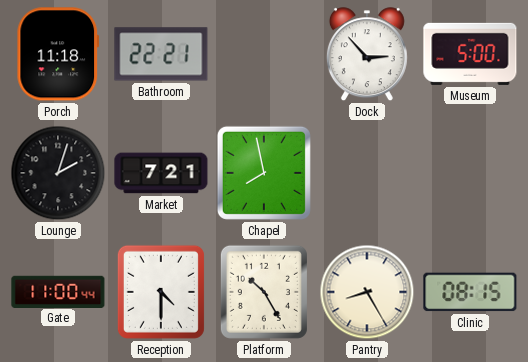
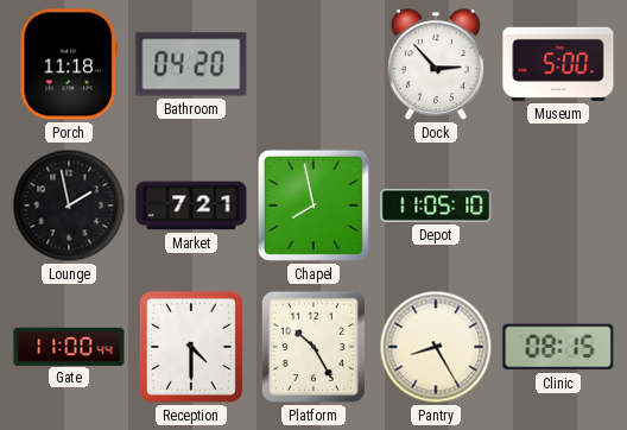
Bathroom: 22:21 -> 04:20 (191, 64)
Lounge: 2:03 -> 1:58 (69, 205)
Depot: none -> 11:05 (436, 205)
